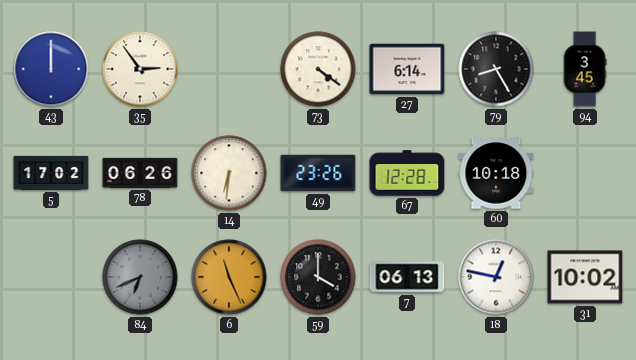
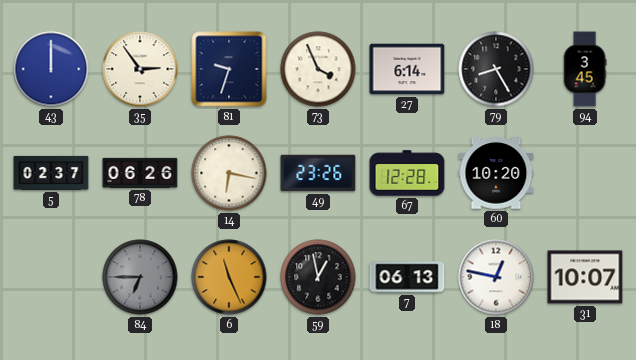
81: none -> 9:33 (229, 69)
73: 4:21 -> 3:56 (318, 69)
5: 17:02 -> 02:37 (51, 173)
14: 6:31 -> 6:17 (229, 173)
60: 10:18 -> 10:20 (496, 173)
84: 6:41 -> 6:45 (140, 277)
59: 4:00 -> 12:58 (318, 277)
31: 10:02 -> 10:07 (585, 277)
